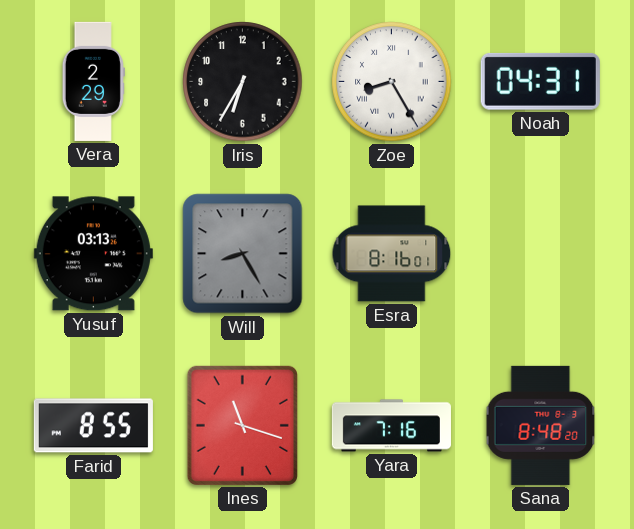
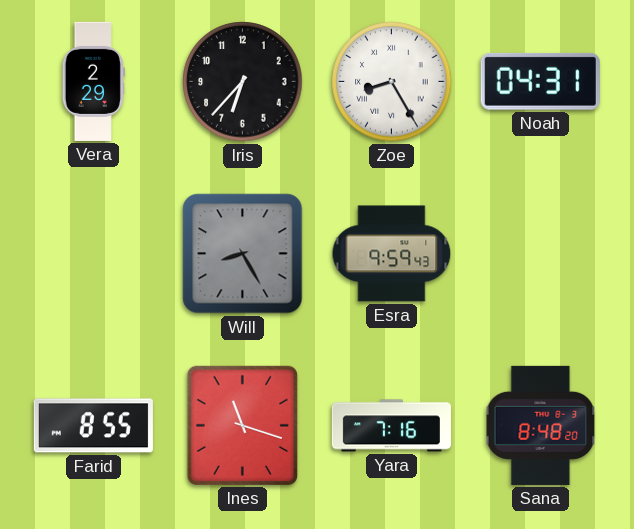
Iris: 6:35 -> 6:37 (243, 82)
Yusuf: 03:13 -> none (93, 254)
Esra: 8:16 -> 9:59 (392, 254)
